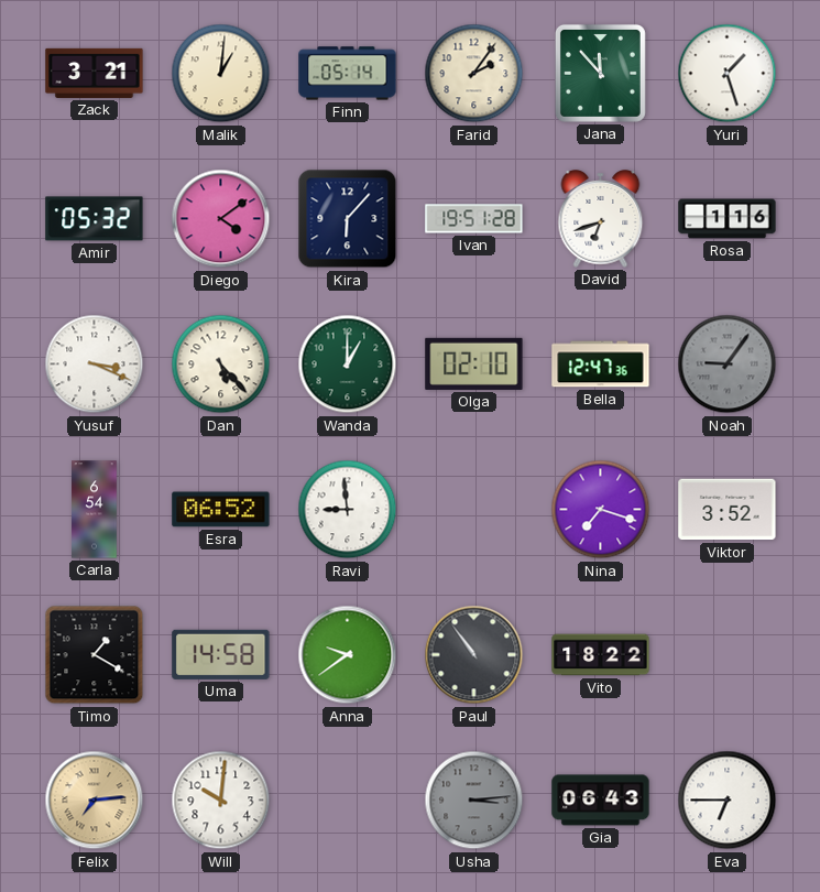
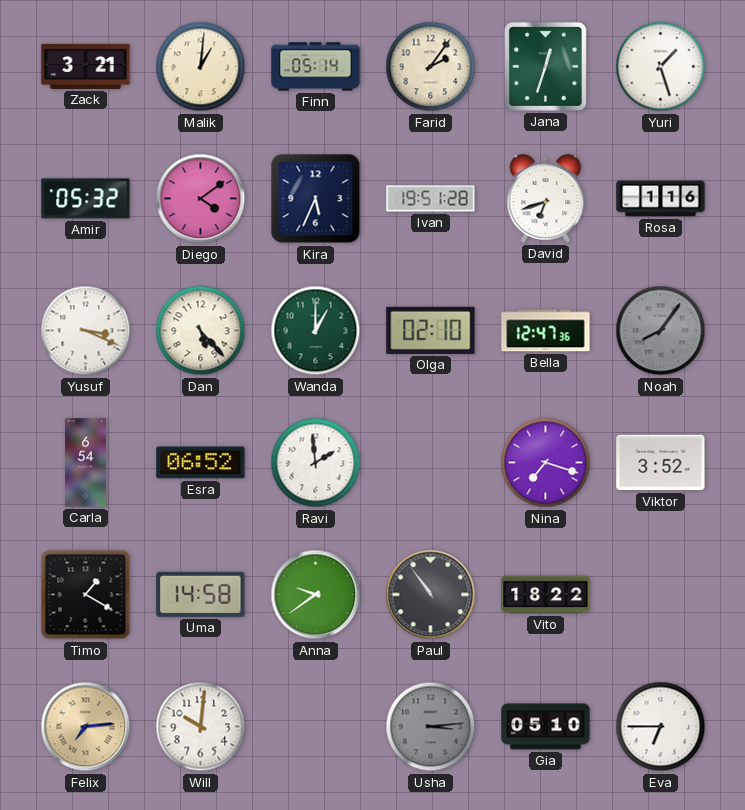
Jana: 11:53 -> 12:33 (545, 66)
Kira: 6:07 -> 5:34 (316, 199)
Noah: 9:06 -> 8:06 (661, 331)
Ravi: 8:59 -> 1:59 (316, 463)
Gia: 06:43 -> 05:10 (546, 727)
